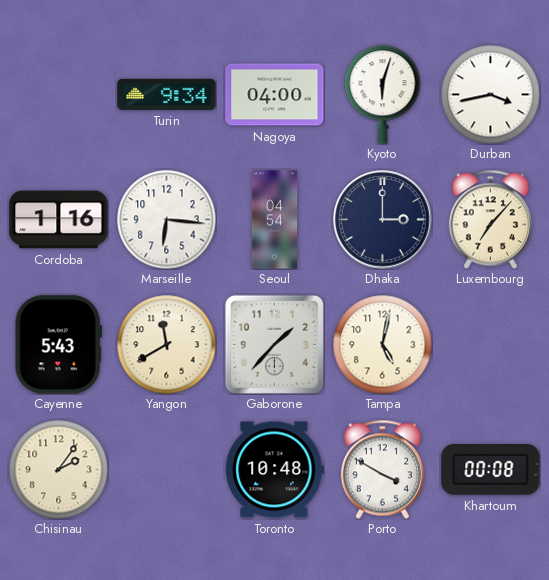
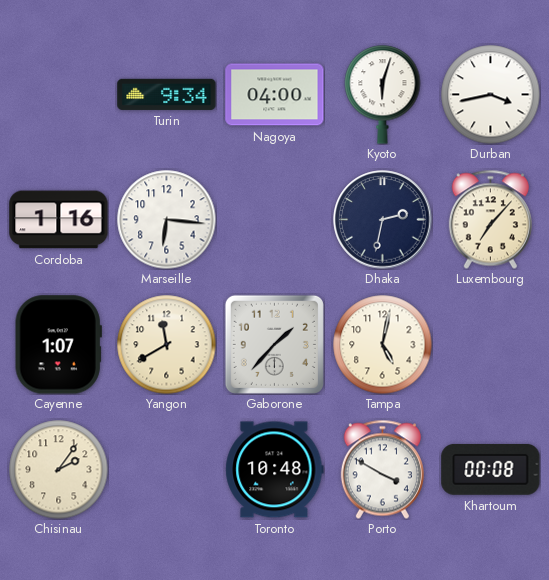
Seoul: 04:54 -> none (275, 220)
Dhaka: 3:00 -> 2:32 (383, 220)
Cayenne: 5:43 -> 1:07 (58, 345)
